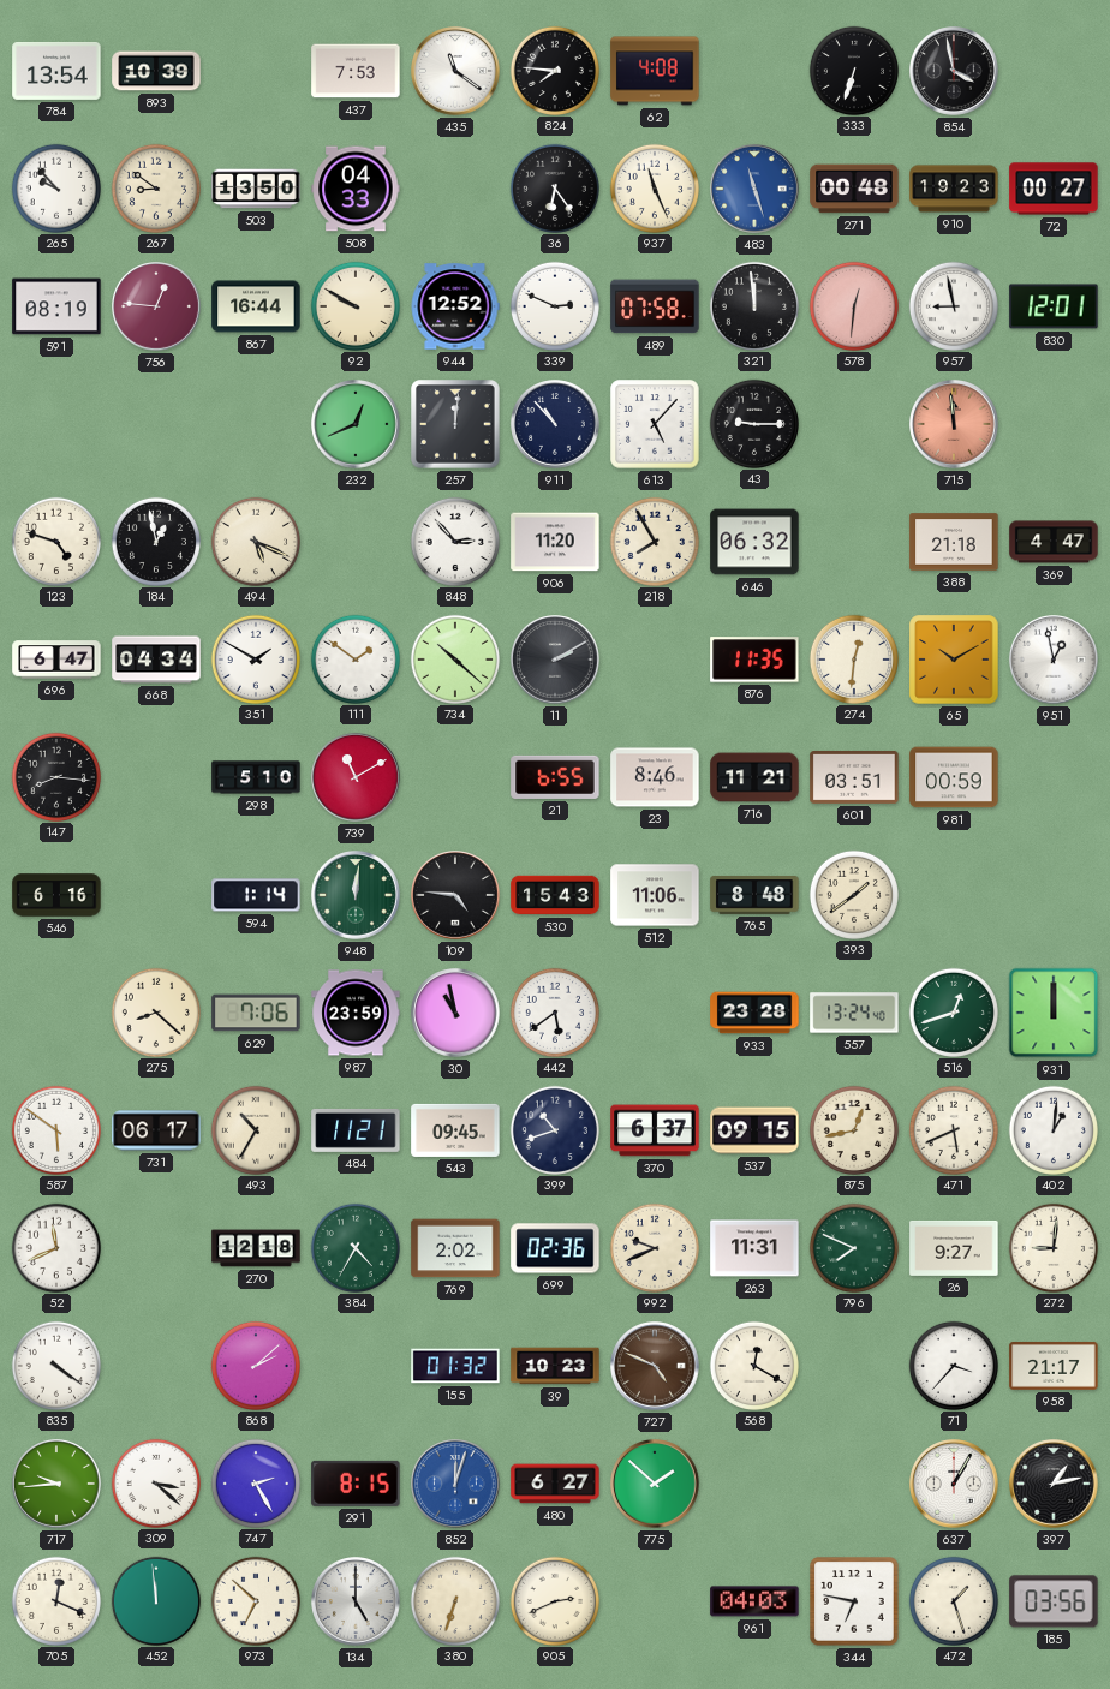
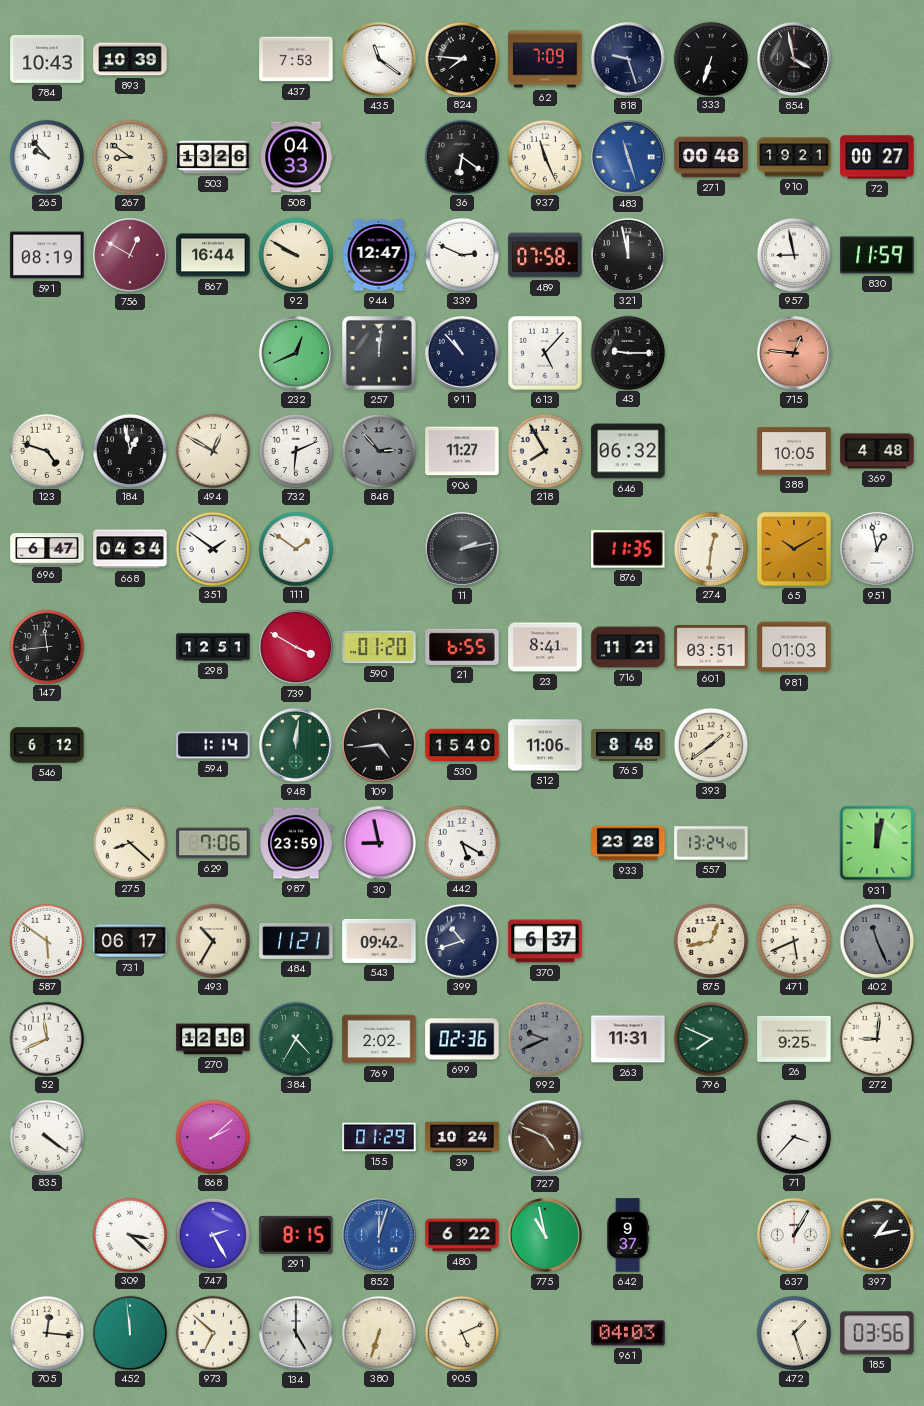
784: 13:54 -> 10:43 (47, 59)
62: 4:08 -> 7:09 (545, 59)
818: none -> 9:27 (628, 59)
503: 13:50 -> 13:26 (213, 157)
36: 6:24 -> 6:21 (461, 156)
910: 19:23 -> 19:21 (794, 157)
756: 12:46 -> 12:50 (130, 255)
944: 12:52 -> 12:47 (379, 255)
321: 11:59 -> 11:58 (627, 254)
578: 12:31 -> none (853, 305)
830: 12:01 -> 11:59 (877, 255)
715: 11:59 -> 12:46 (794, 353)
494: 5:19 -> 12:50 (212, 450)
732: none -> 6:11 (295, 450)
848 dial: white -> grey (378, 450)
906: 11:20 -> 11:27 (462, 451)
388: 21:18 -> 10:05 (794, 451)
369: 4:47 -> 4:48 (877, 451)
351: 1:50 -> 1:51 (212, 548)
734: 10:22 -> none (454, 658)
11: 2:10 -> 2:13 (462, 549)
147: 8:16 -> 11:44 (46, 646)
298: 5:10 -> 12:51 (213, 647)
739: 11:10 -> 3:50 (296, 647)
590: none -> 01:20 (379, 647)
23: 8:46 -> 8:41 (545, 647)
981: 00:59 -> 01:03 (794, 647)
546: 6:16 -> 6:12 (47, 745)
109: 4:46 -> 4:44 (379, 745)
530: 15:43 -> 15:40 (462, 745)
30: 10:58 -> 8:58 (379, 843)
442: 5:39 -> 5:20 (461, 842)
516: 12:42 -> none (953, 1011)
931: 12:00 -> 12:02 (877, 843)
543: 09:45 -> 09:42 (379, 941)
537: 09:15 -> none (754, 1130)
402: 1:01 -> 11:26 (876, 940)
402 dial: white -> grey (876, 940)
992 dial: cream -> grey (544, 1038)
26: 9:27 -> 9:25 (794, 1039)
155: 01:32 -> 01:29 (379, 1137)
39: 10:23 -> 10:24 (462, 1137)
568: 12:20 -> none (753, 1365)
958: 21:17 -> none (1054, 1366)
717: 9:44 -> none (56, 1484)
480: 6:27 -> 6:22 (462, 1235)
775: 1:52 -> 10:58 (545, 1235)
642: none -> 9:37 (628, 1235)
705: 12:19 -> 12:16 (46, 1332)
905: 2:41 -> 5:11 (461, 1332)
344: 6:47 -> none (854, 1601)
